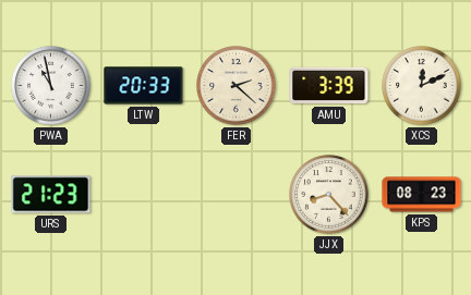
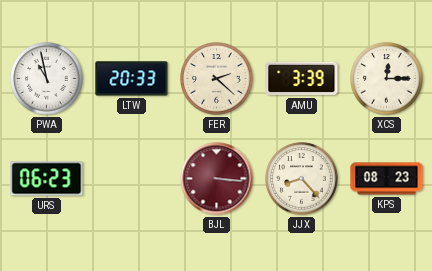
XCS: 12:11 -> 12:15 (387, 79)
URS: 21:23 -> 06:23 (47, 179)
BJL: none -> 3:16 (217, 179)
